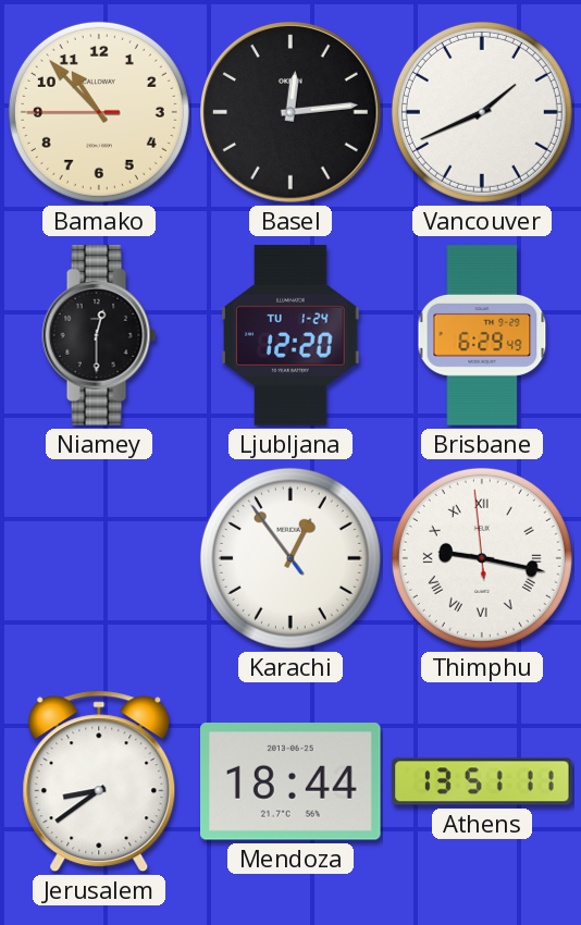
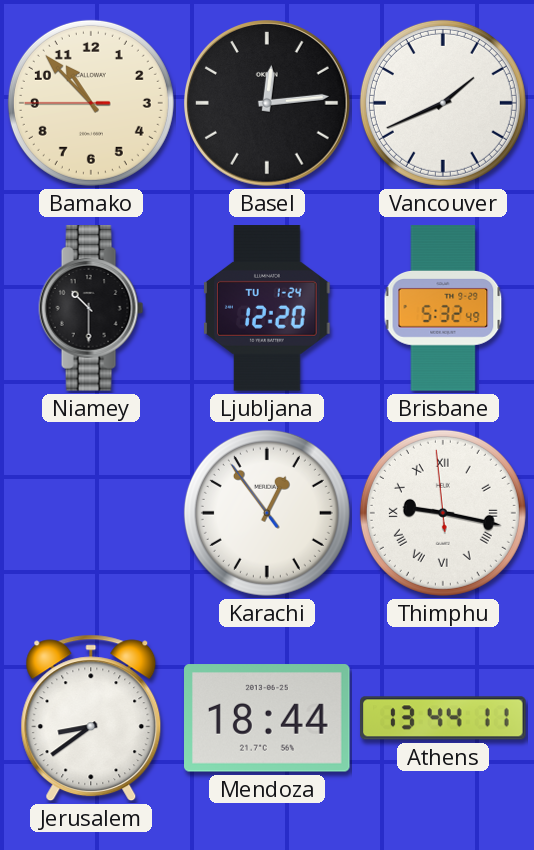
Niamey: 12:30 -> 10:30 (91, 308)
Brisbane: 6:29 -> 5:32 (443, 308)
Athens: 13:51 -> 13:44 (443, 718)
